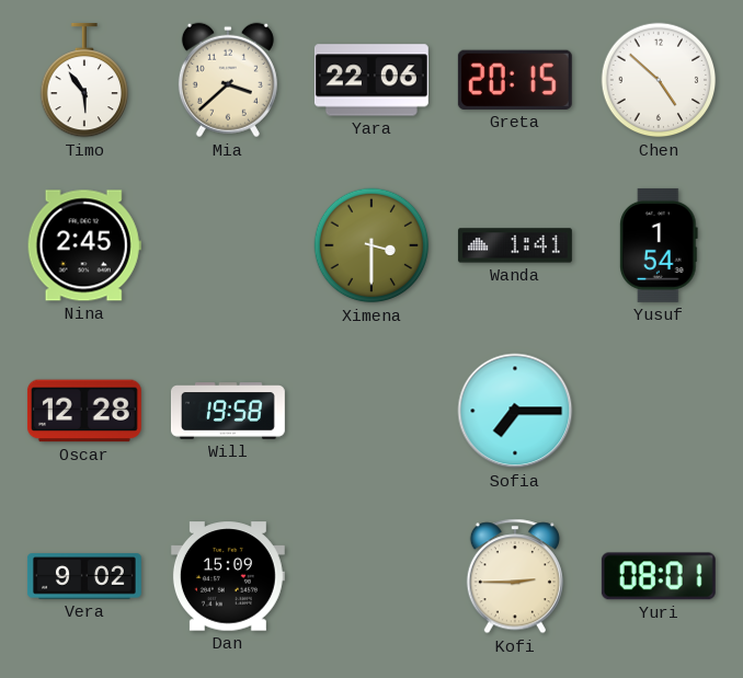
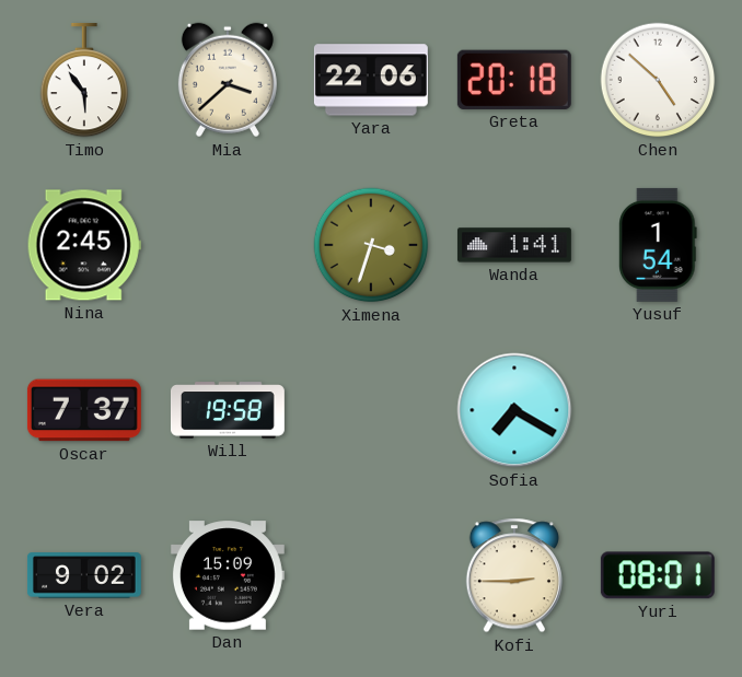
Greta: 20:15 -> 20:18 (514, 80)
Ximena: 3:30 -> 3:33 (371, 245)
Oscar: 12:28 -> 7:37 (84, 410)
Sofia: 7:15 -> 7:20 (514, 410)
